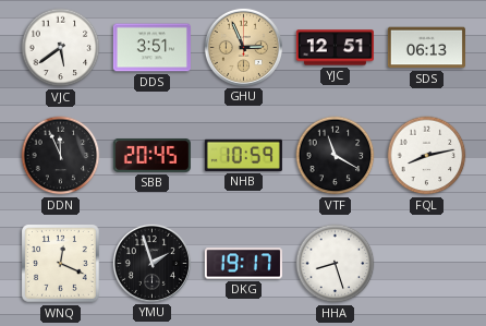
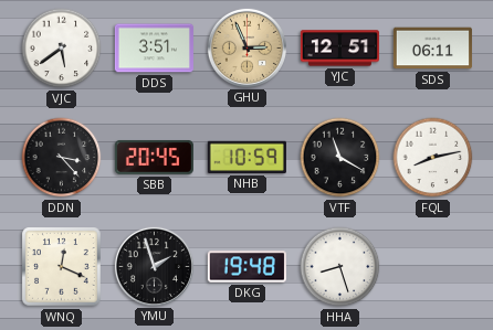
SDS: 06:13 -> 06:11 (432, 49)
DDN: 11:56 -> 3:23 (62, 158)
DKG: 19:17 -> 19:48 (246, 267)
